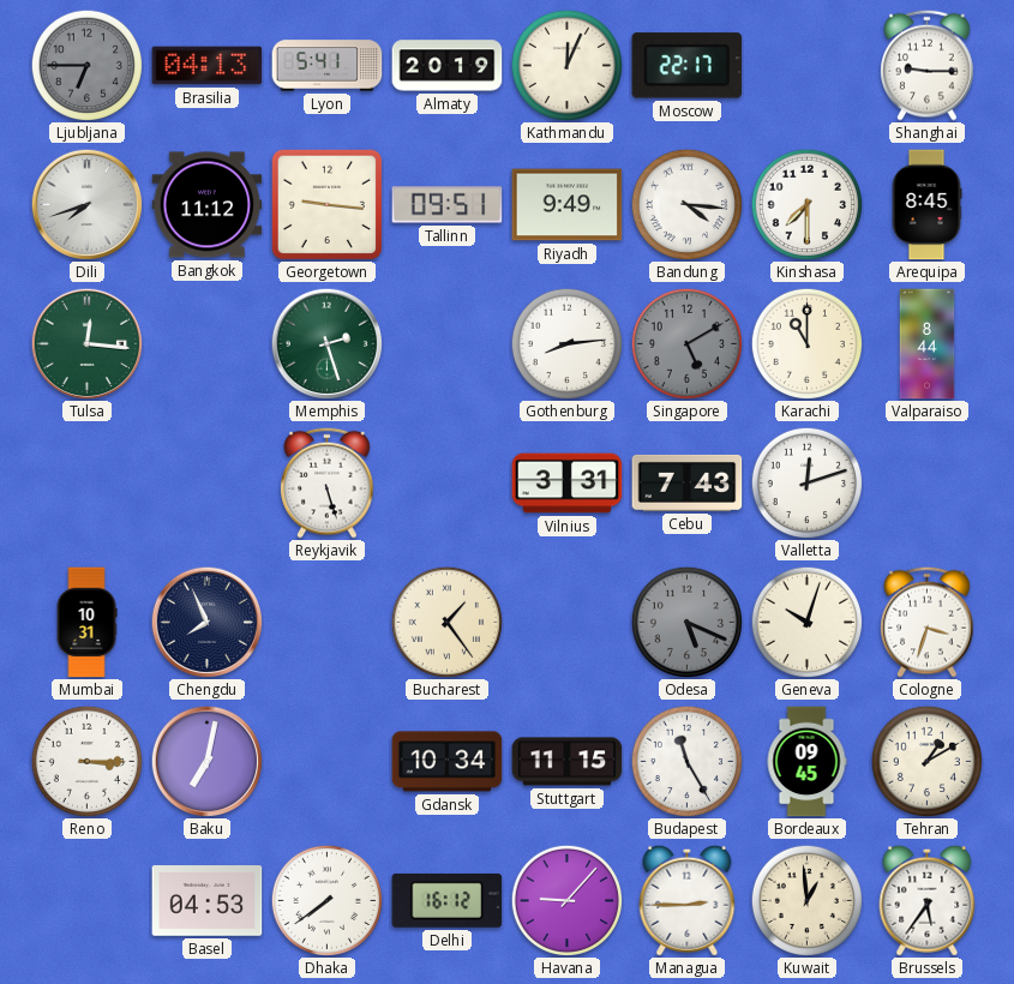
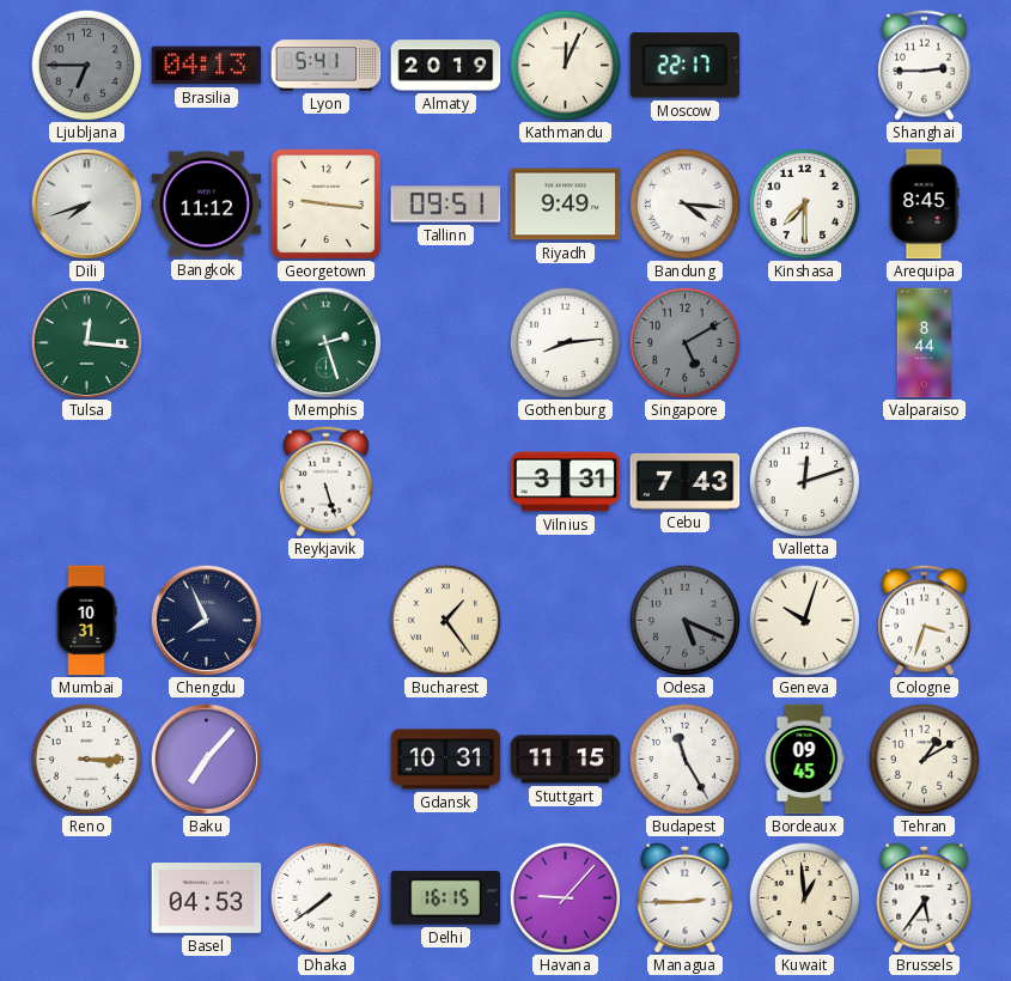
Shanghai: 9:15 -> 2:45 (925, 65)
Karachi: 11:00 -> none (806, 343)
Baku: 7:02 -> 7:07 (206, 758)
Gdansk: 10:34 -> 10:31 (446, 760)
Delhi: 16:12 -> 16:15 (446, 897)
